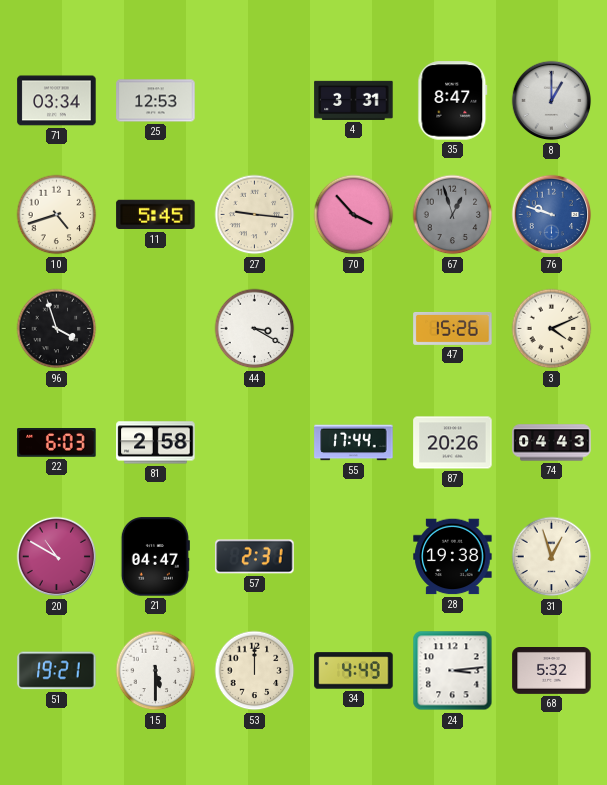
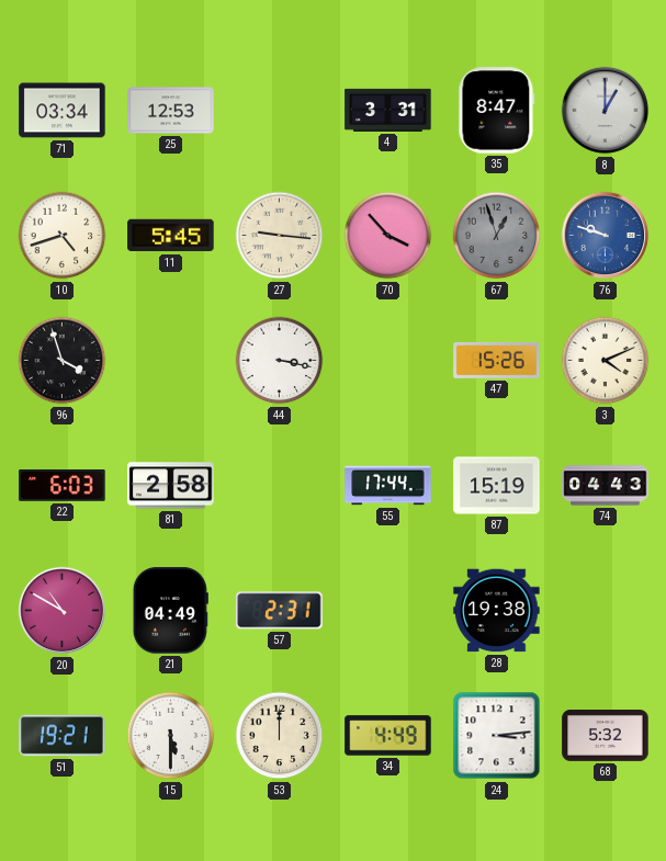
44: 3:20 -> 3:17 (280, 361)
87: 20:26 -> 15:19 (497, 486)
21: 04:47 -> 04:49 (170, 611)
31: 12:57 -> none (552, 557)
